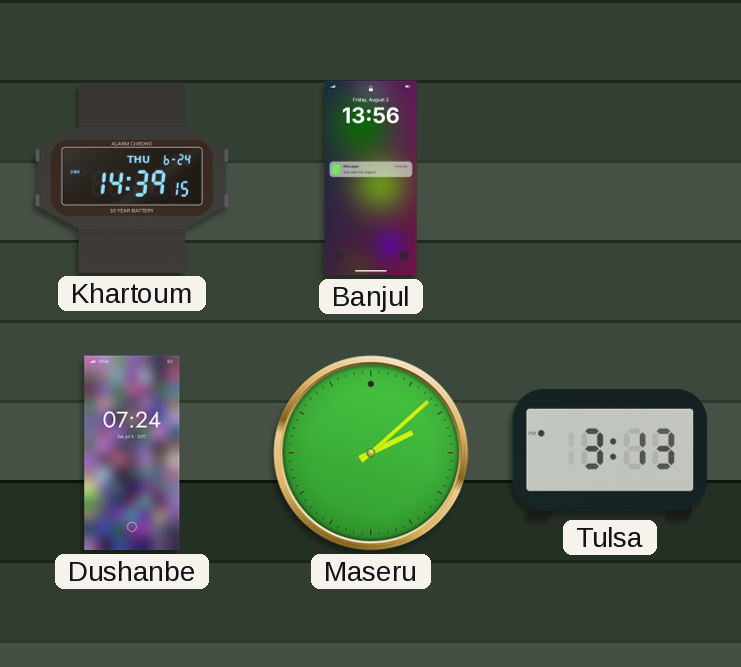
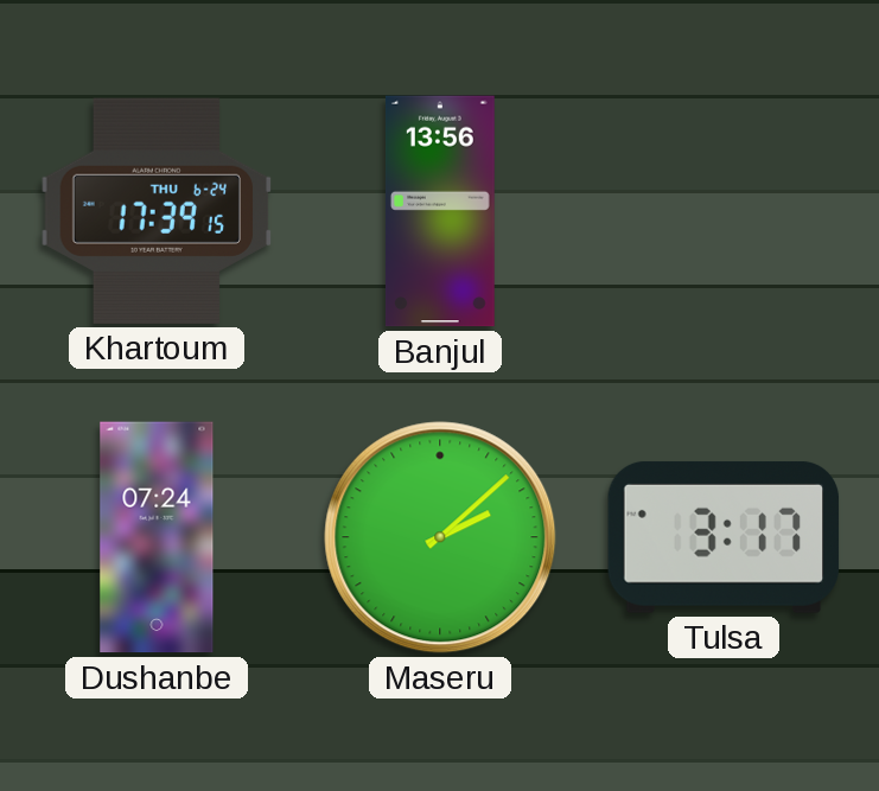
Khartoum: 14:39 -> 17:39 (157, 211)
Tulsa: 3:13 -> 3:17 (724, 537)
